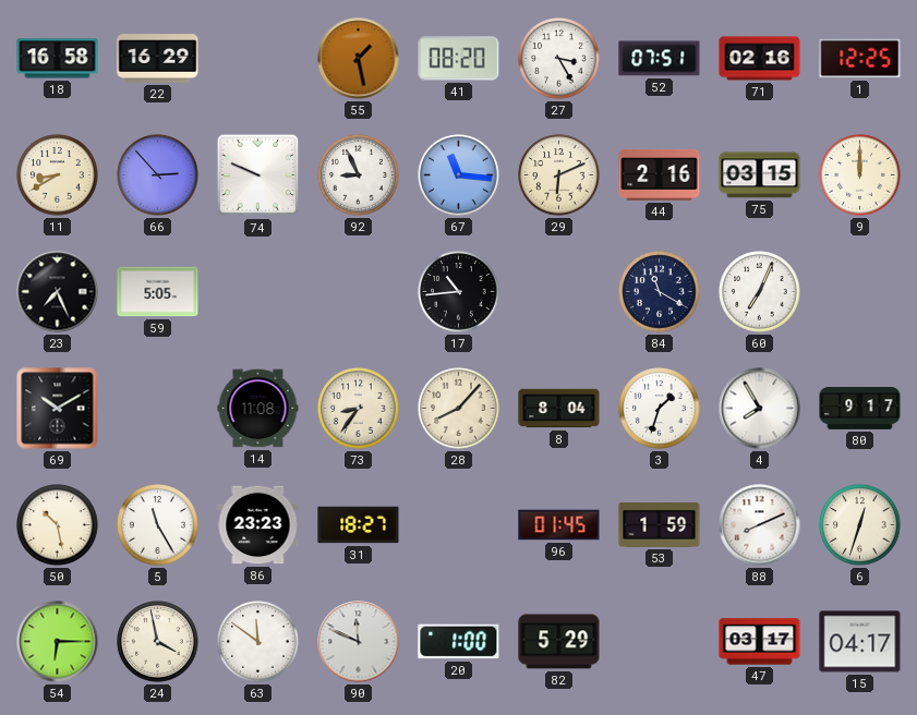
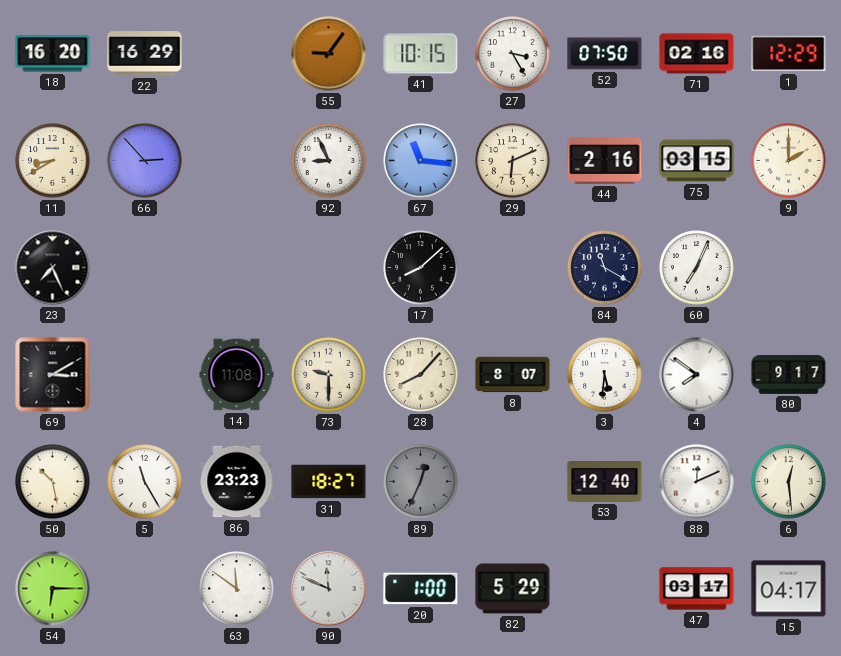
18: 16:58 -> 16:20 (53, 54)
55: 1:28 -> 9:06 (329, 54)
41: 08:20 -> 10:15 (421, 54)
52: 07:51 -> 07:50 (605, 54)
1: 12:25 -> 12:29 (789, 54)
74: 9:49 -> none (258, 175)
9: 12:00 -> 2:00 (789, 161)
59: 5:05 -> none (158, 292)
17: 10:44 -> 8:08 (421, 268)
69: 10:10 -> 3:10 (53, 375)
73: 8:36 -> 9:30 (329, 375)
8: 8:04 -> 8:07 (513, 375)
3: 1:33 -> 5:31 (605, 375)
4: 7:55 -> 7:51 (697, 375)
89: none -> 12:34 (421, 482)
96: 01:45 -> none (559, 525)
53: 1:59 -> 12:40 (605, 482)
88: 8:11 -> 12:11 (697, 482)
6: 12:33 -> 12:29 (789, 482)
24: 3:58 -> none (158, 642)
